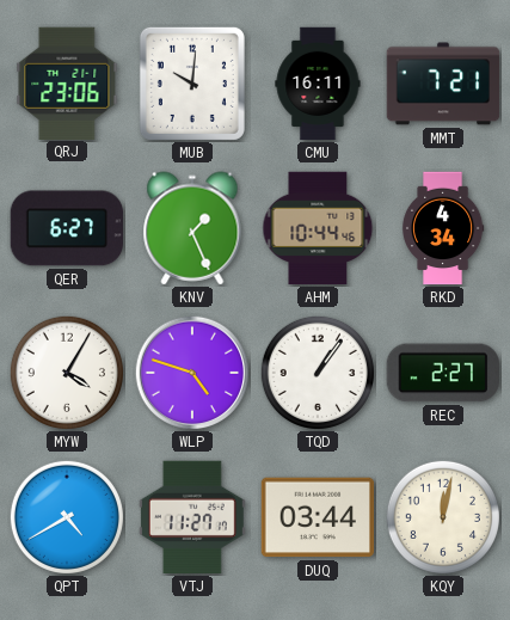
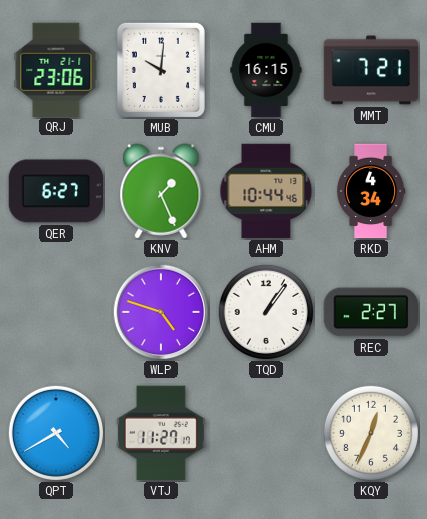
CMU: 16:11 -> 16:15 (266, 70)
MYW: 4:05 -> none (67, 373)
DUQ: 03:44 -> none (318, 517)
KQY: 12:02 -> 12:34 (371, 433)
